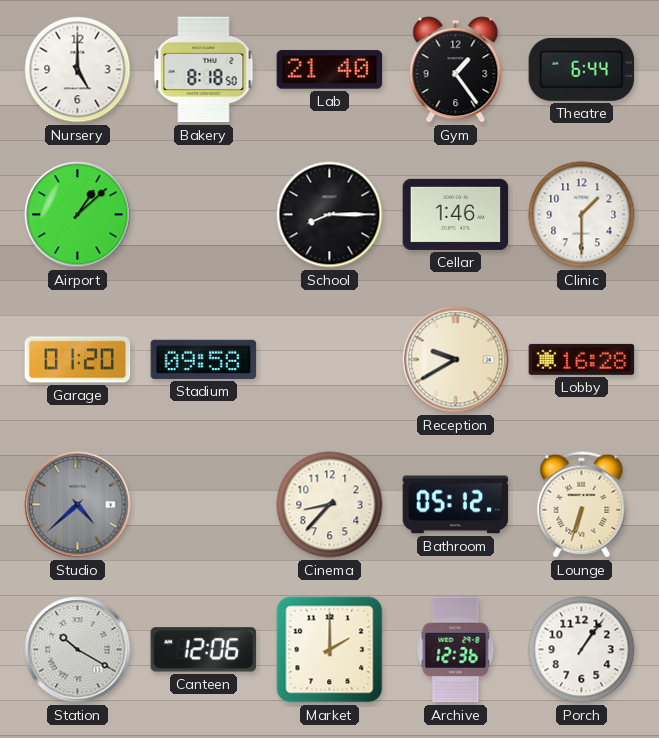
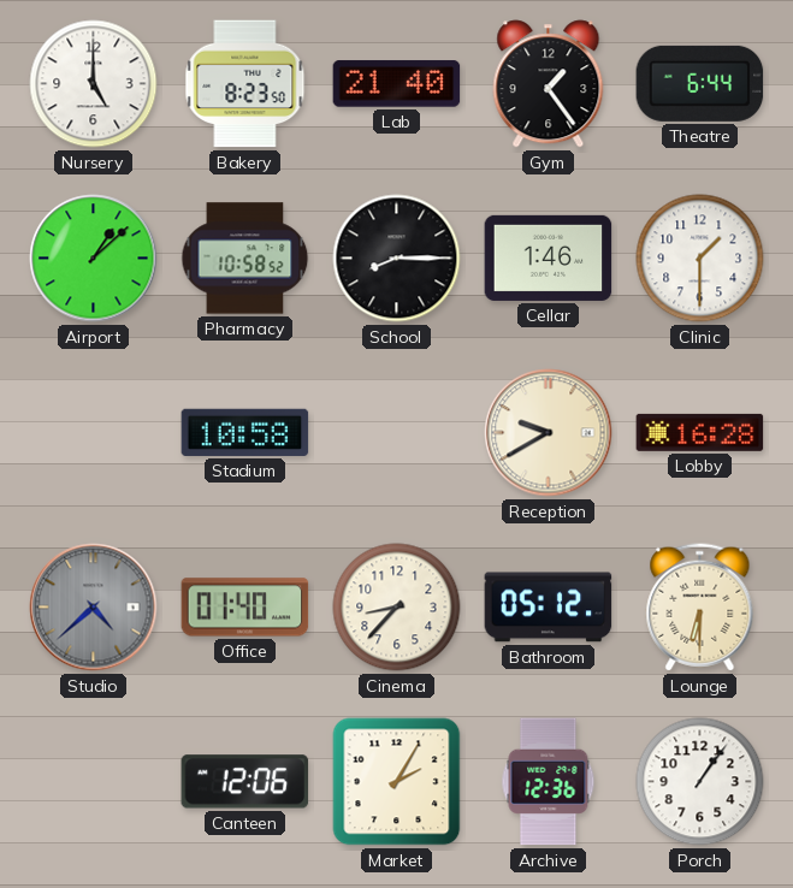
Bakery: 8:18 -> 8:23 (245, 84)
Pharmacy: none -> 10:58 (245, 259)
Garage: 01:20 -> none (78, 360)
Stadium: 09:58 -> 10:58 (245, 432)
Office: none -> 01:40 (245, 608)
Lounge: 6:33 -> 6:30 (700, 608)
Station: 10:20 -> none (78, 650)
Market: 2:00 -> 2:05 (397, 782)
